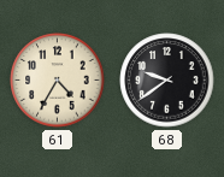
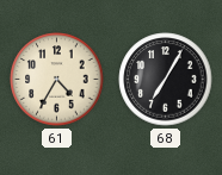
68: 9:39 -> 7:05 (166, 80)
